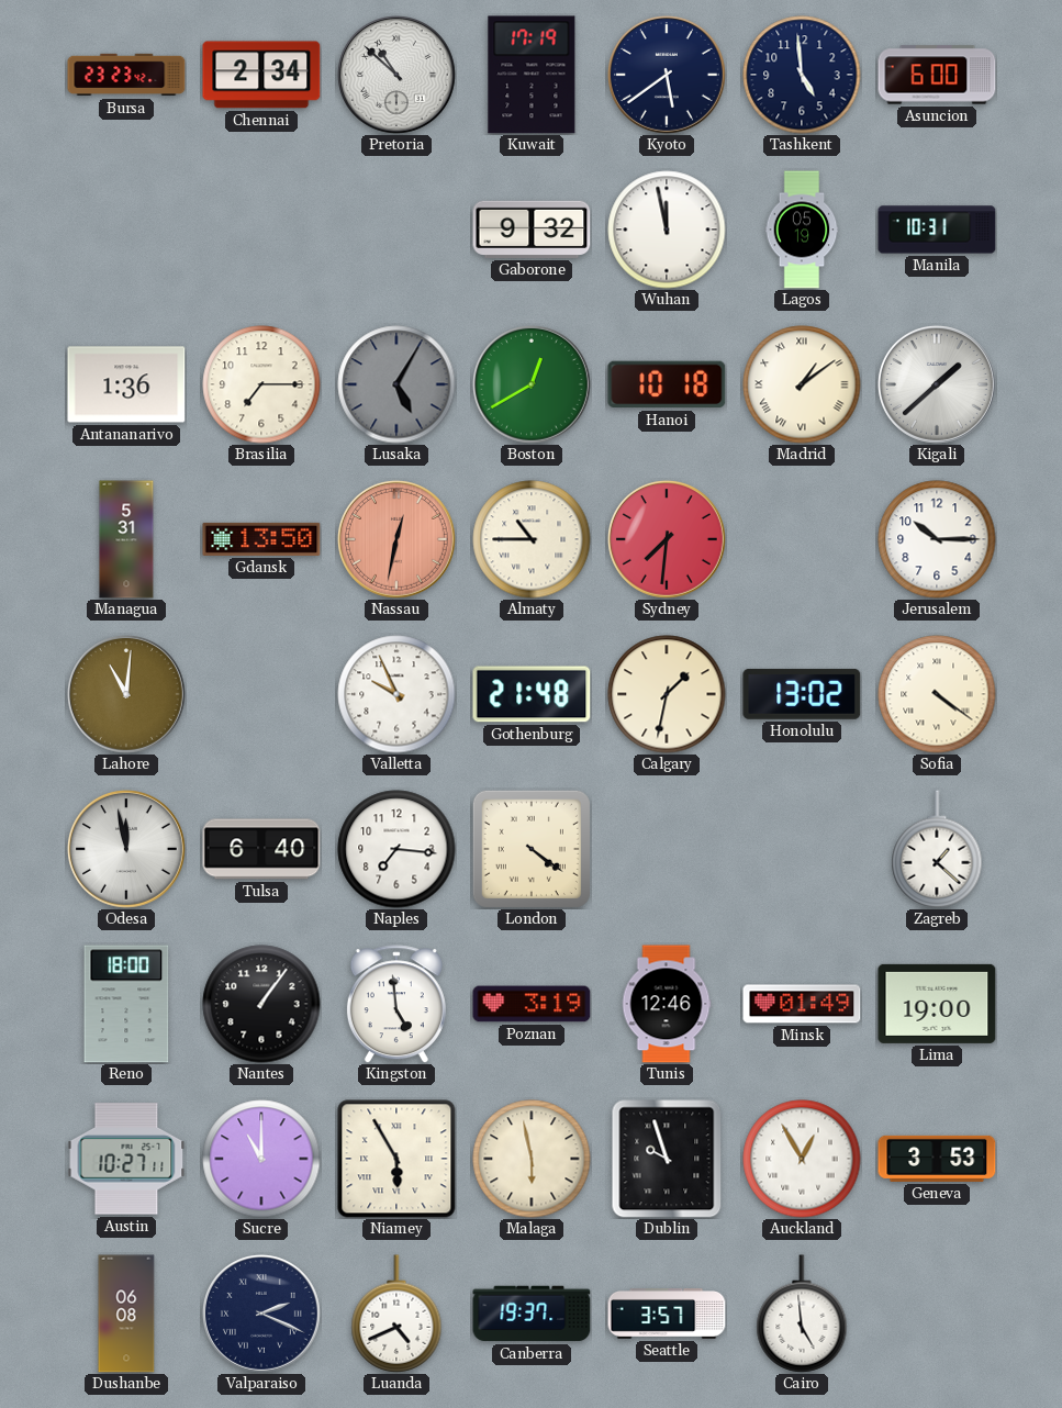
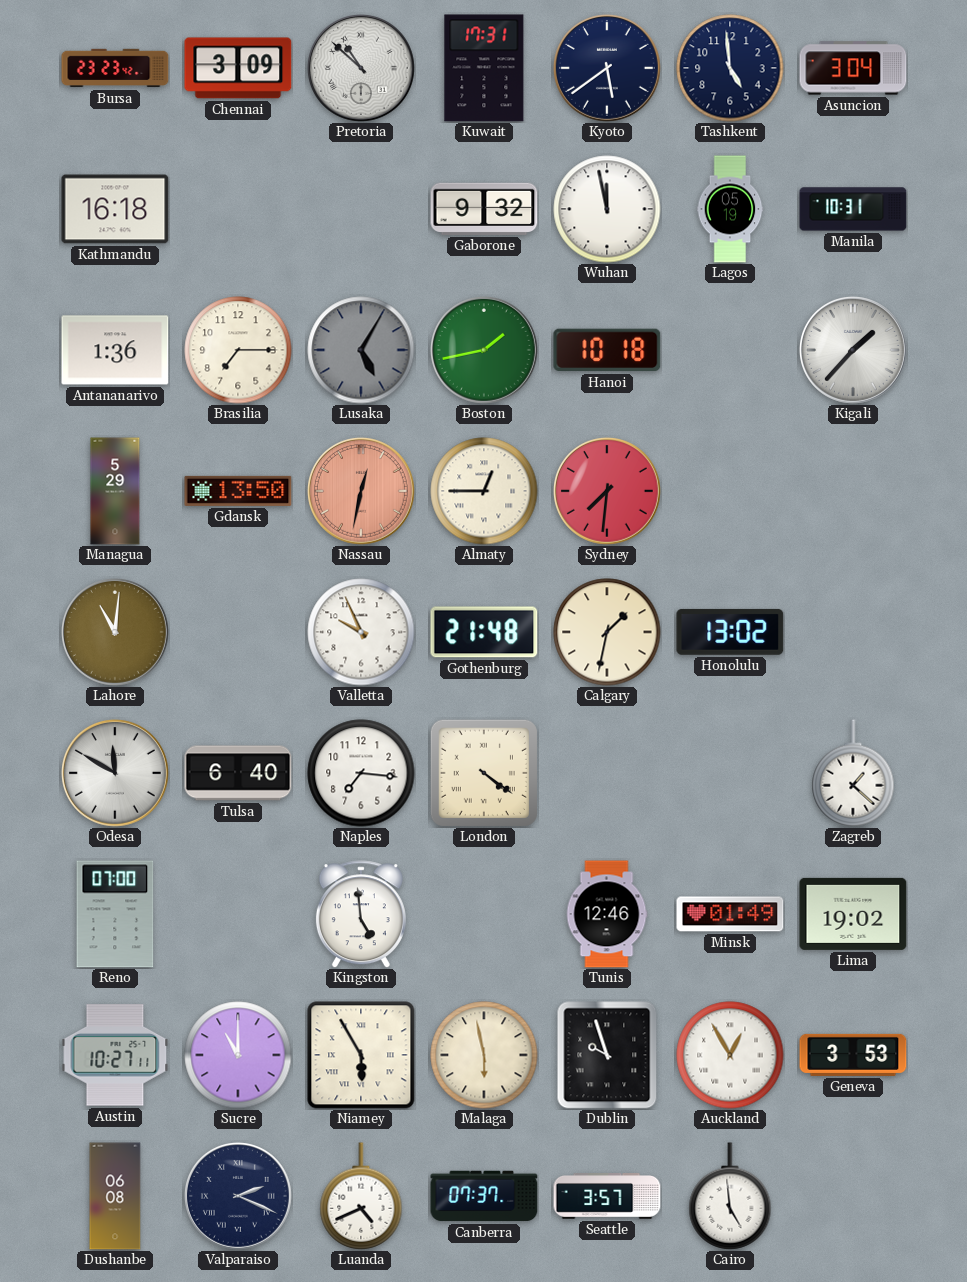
Chennai: 2:34 -> 3:09 (238, 68)
Kuwait: 17:19 -> 17:31 (484, 68)
Asuncion: 6:00 -> 3:04 (853, 68)
Kathmandu: none -> 16:18 (115, 209)
Boston: 12:40 -> 1:43 (484, 350)
Madrid: 1:09 -> none (802, 384)
Kigali: 1:38 -> 1:37 (853, 350)
Managua: 5:31 -> 5:29 (115, 491)
Almaty: 10:45 -> 12:45 (484, 491)
Jerusalem: 10:15 -> none (937, 539)
Sofia: 4:21 -> none (937, 694)
Odesa: 11:58 -> 11:50 (115, 773)
Reno: 18:00 -> 07:00 (115, 914)
Nantes: 1:06 -> none (261, 1004)
Poznan: 3:19 -> none (532, 1004)
Lima: 19:00 -> 19:02 (853, 914)
Canberra: 19:37 -> 07:37 (484, 1196)
